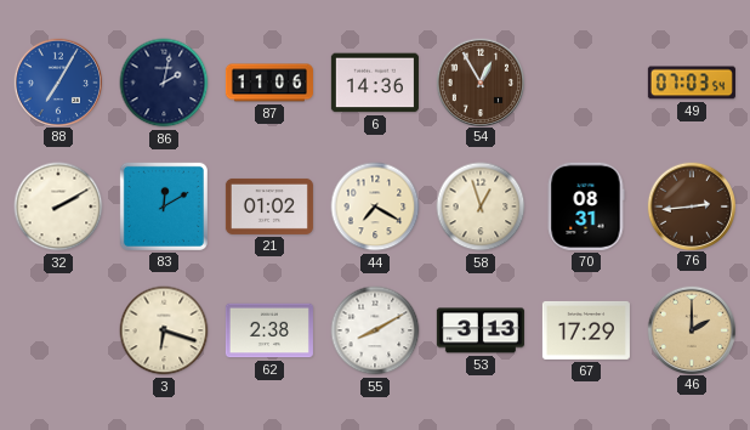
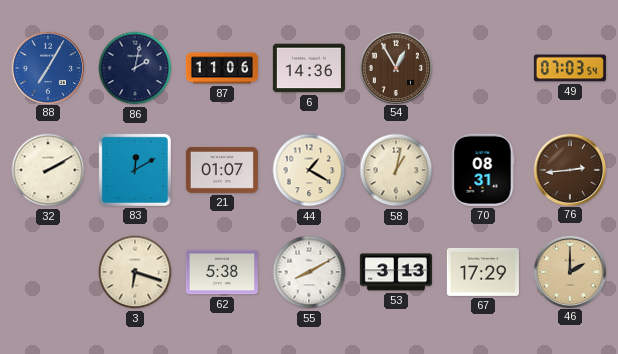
21: 01:02 -> 01:07 (222, 170)
44: 7:20 -> 1:20 (309, 170)
58: 12:57 -> 1:02 (396, 170)
62: 2:38 -> 5:38 (222, 272)
